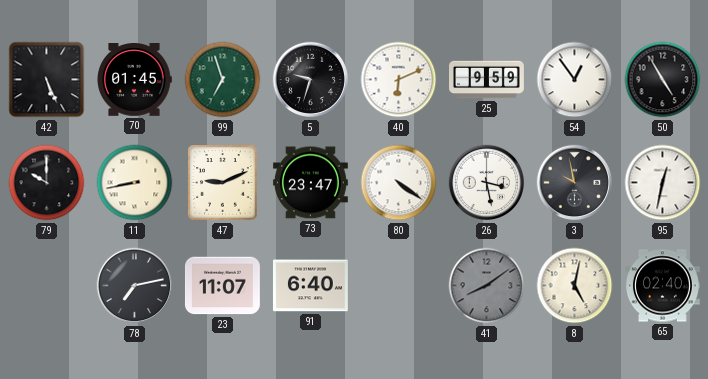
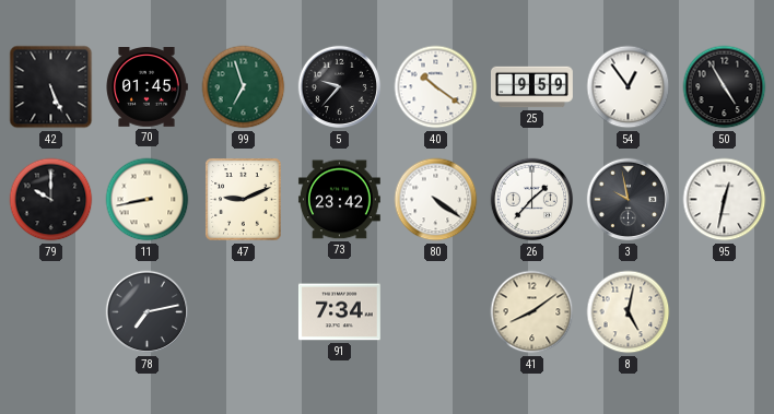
5: 9:33 -> 9:37 (340, 87)
40: 6:11 -> 10:21 (436, 87)
73: 23:47 -> 23:42 (339, 200)
26: 3:28 -> 1:37 (532, 200)
23: 11:07 -> none (222, 286)
91: 6:40 -> 7:34 (339, 312)
41 dial: grey -> cream (532, 312)
65: 02:40 -> none (663, 286)
